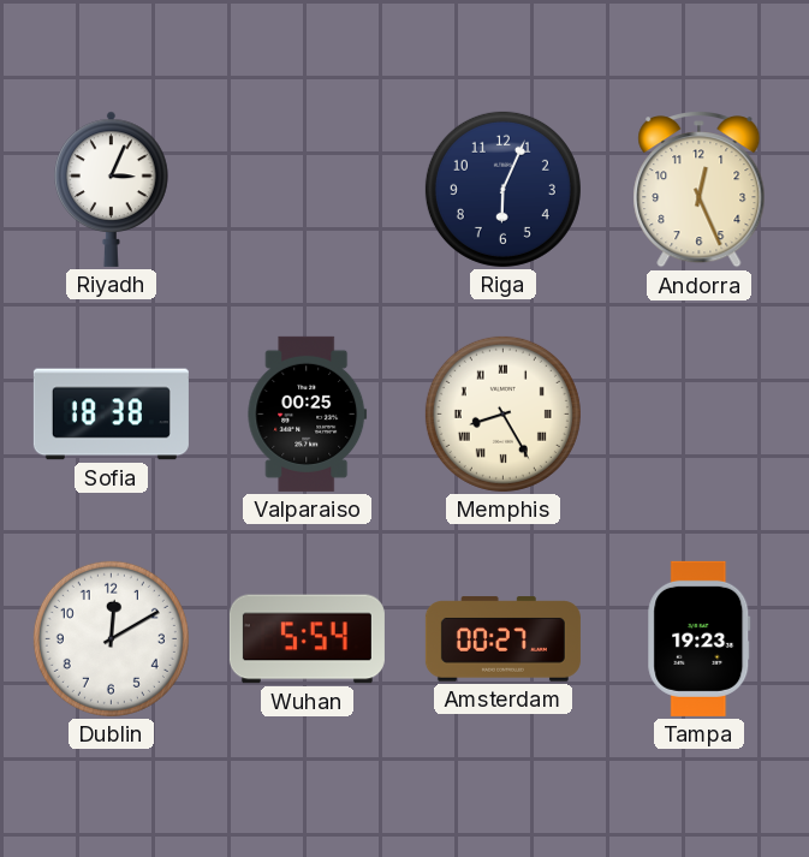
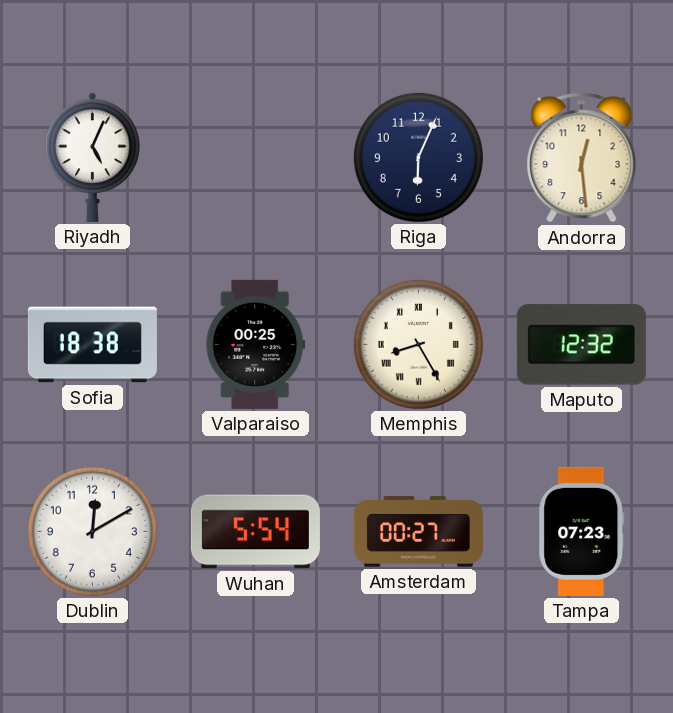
Riyadh: 3:04 -> 5:04 (93, 157)
Andorra: 12:26 -> 12:29 (582, 158)
Maputo: none -> 12:32 (581, 345)
Tampa: 19:23 -> 07:23 (582, 531)
